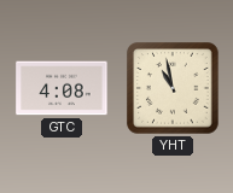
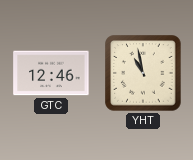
GTC: 4:08 -> 12:46 (51, 73)
